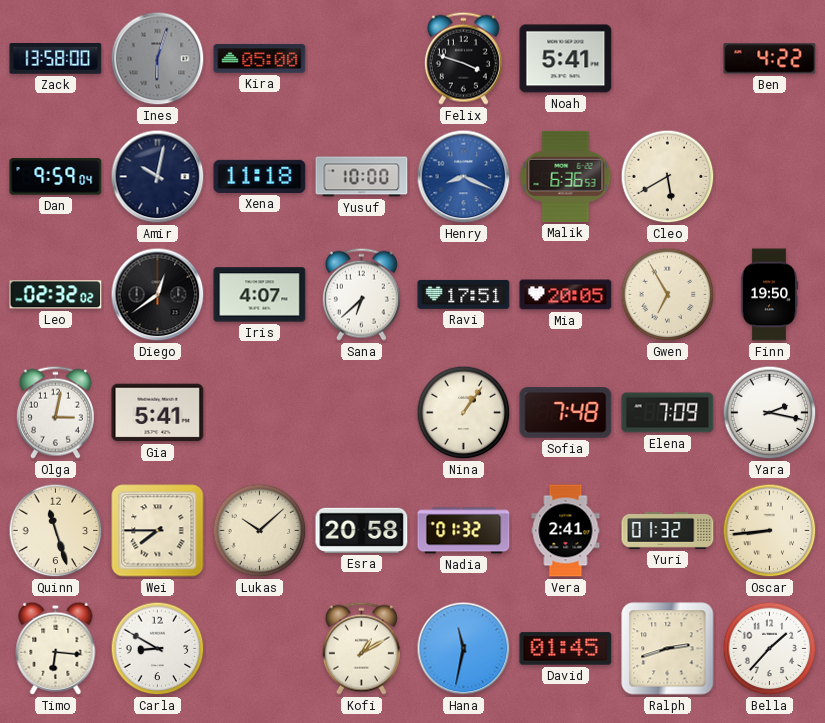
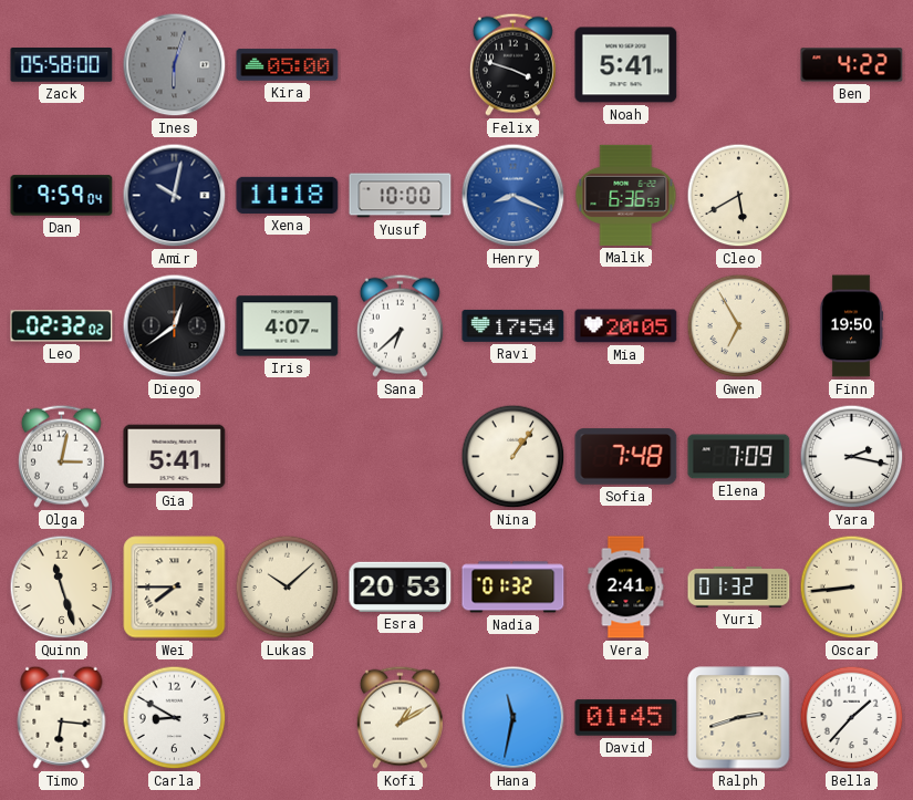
Zack: 13:58 -> 05:58 (62, 65)
Ravi: 17:51 -> 17:54 (513, 325)
Esra: 20:58 -> 20:53 (401, 586)
